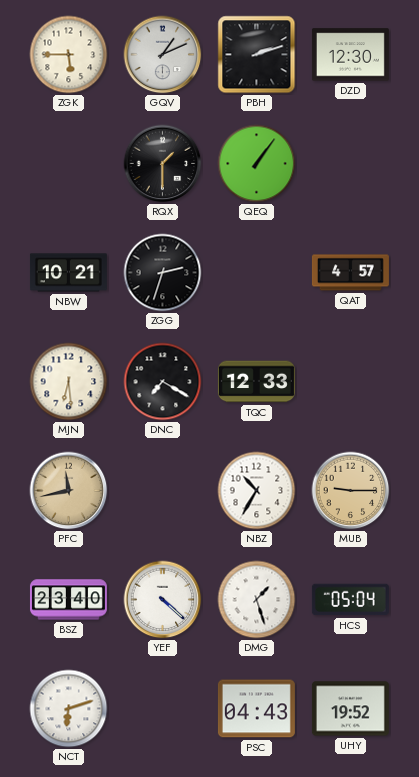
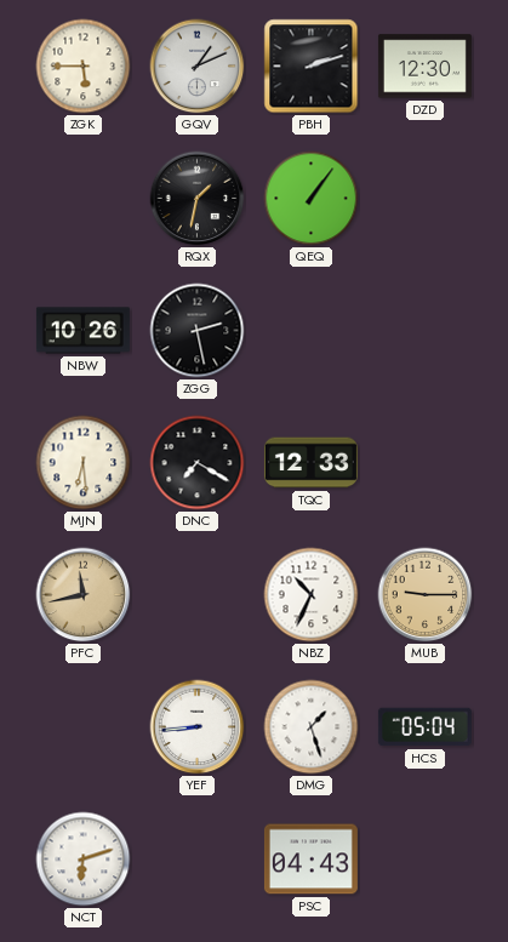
RQX: 1:30 -> 1:32 (198, 199)
NBW: 10:21 -> 10:26 (82, 331)
ZGG: 2:33 -> 2:28 (198, 331)
QAT: 4:57 -> none (350, 273)
NBZ: 10:35 -> 10:34 (312, 595)
BSZ: 23:40 -> none (68, 600)
YEF: 4:22 -> 8:44 (198, 727)
UHY: 19:52 -> none (350, 709)
